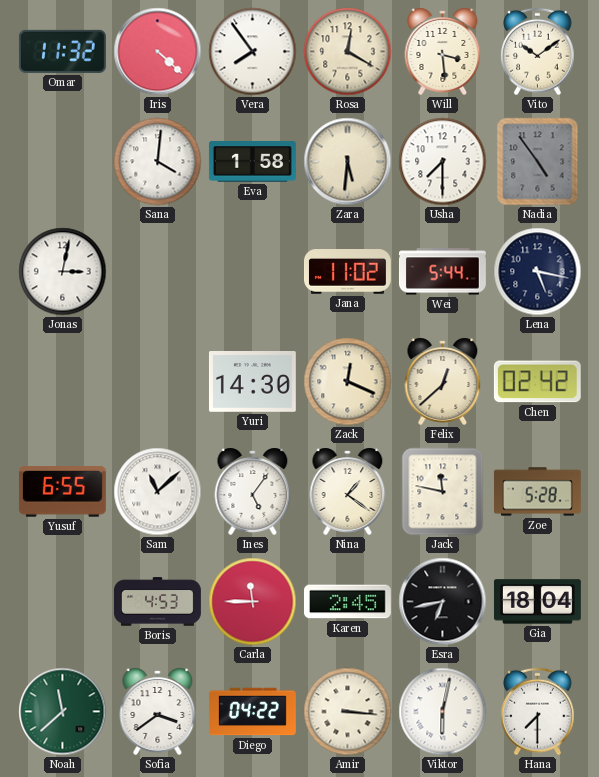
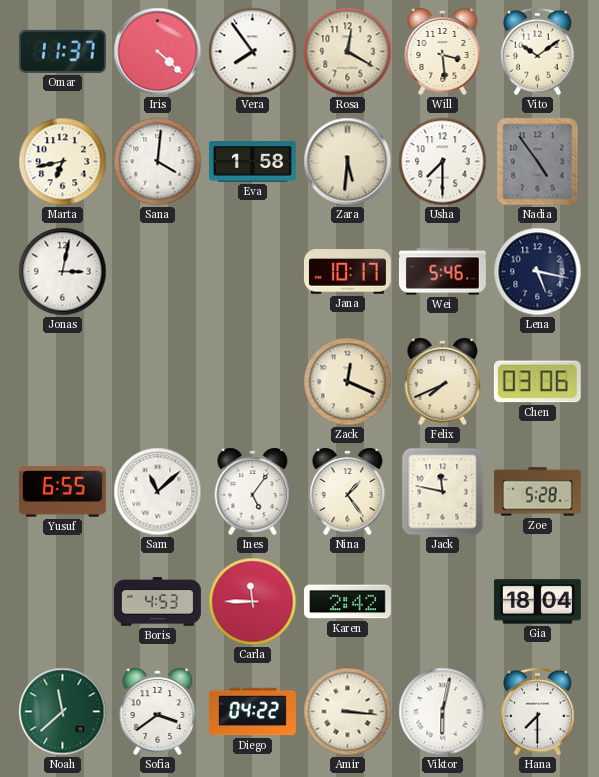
Omar: 11:32 -> 11:37 (62, 51)
Marta: none -> 6:43 (63, 162)
Jana: 11:02 -> 10:17 (347, 272)
Wei: 5:44 -> 5:46 (442, 272)
Yuri: 14:30 -> none (252, 382)
Felix: 12:38 -> 7:41 (443, 381)
Chen: 02:42 -> 03:06 (537, 382)
Nina: 1:21 -> 1:24 (348, 491)
Karen: 2:45 -> 2:42 (347, 602)
Esra: 6:43 -> none (443, 602)
